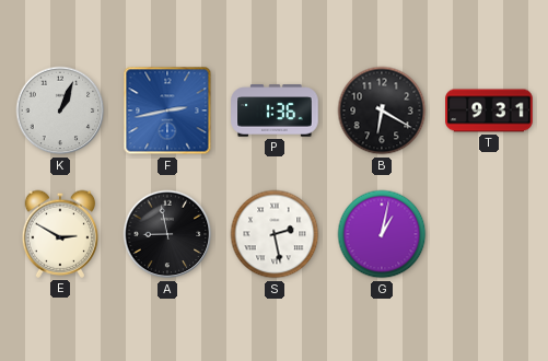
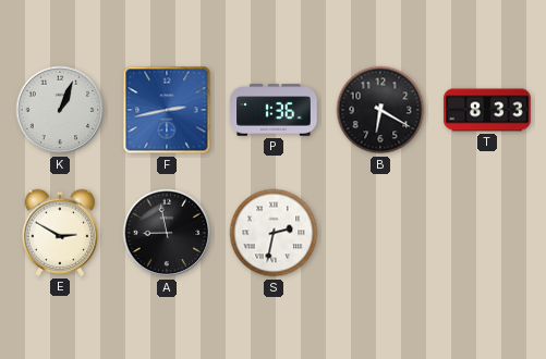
T: 9:31 -> 8:33 (487, 110)
S: 2:28 -> 2:32 (274, 233)
G: 1:02 -> none (382, 234)
